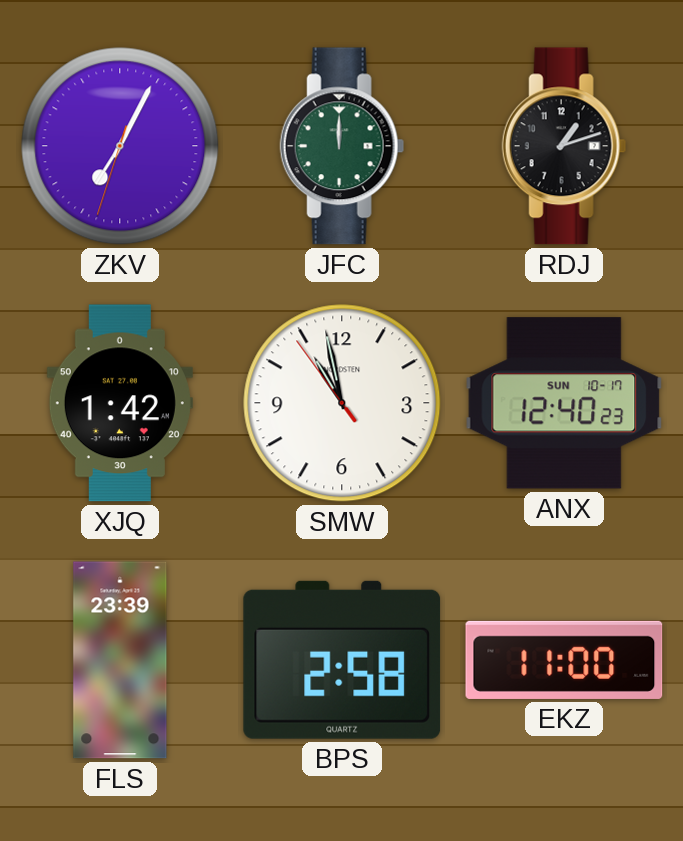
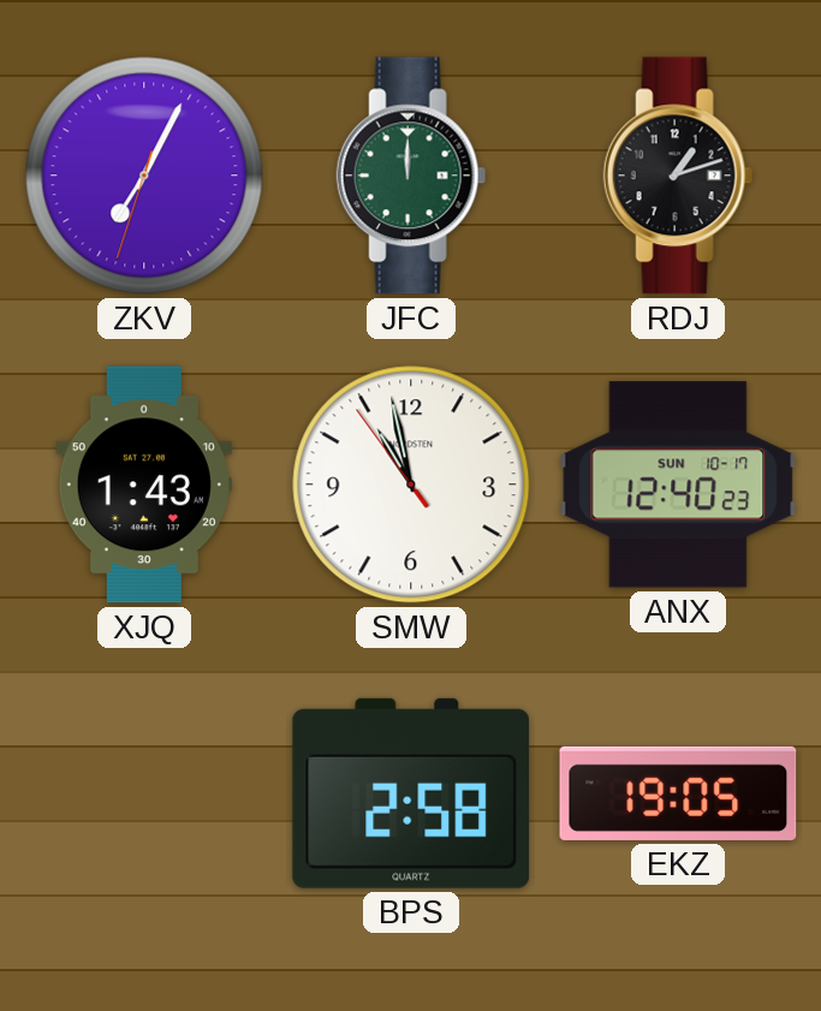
XJQ: 1:42 -> 1:43 (144, 484)
FLS: 23:39 -> none (120, 660)
EKZ: 11:00 -> 19:05 (678, 793)
